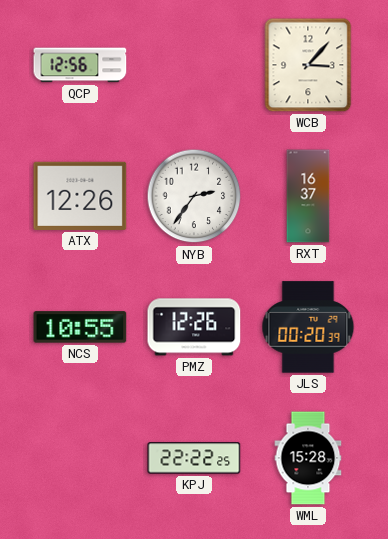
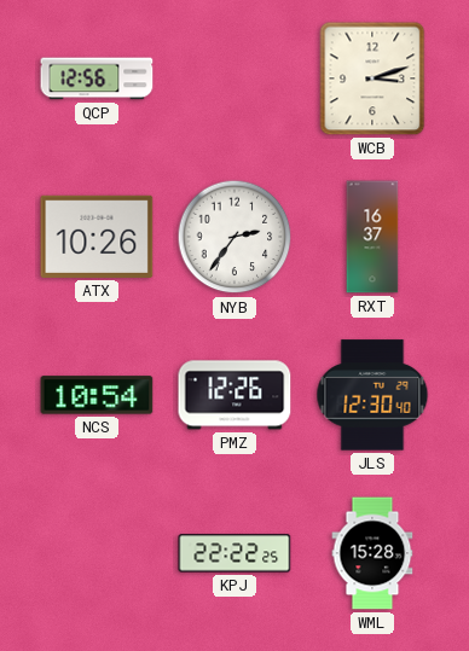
WCB: 3:07 -> 3:12 (372, 79)
ATX: 12:26 -> 10:26 (97, 237)
NCS: 10:55 -> 10:54 (97, 395)
JLS: 00:20 -> 12:30 (372, 395)
